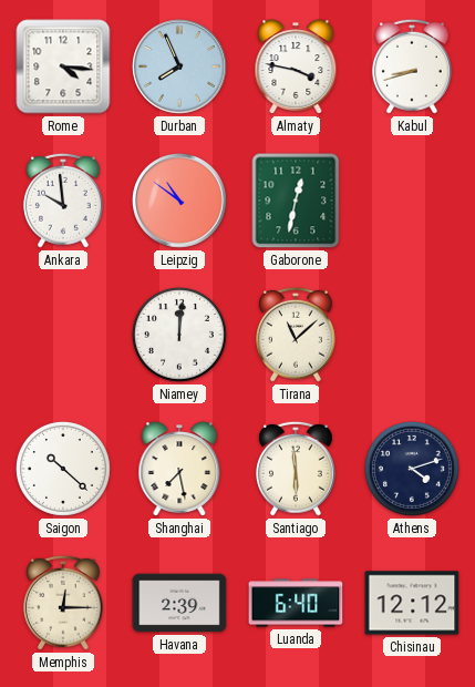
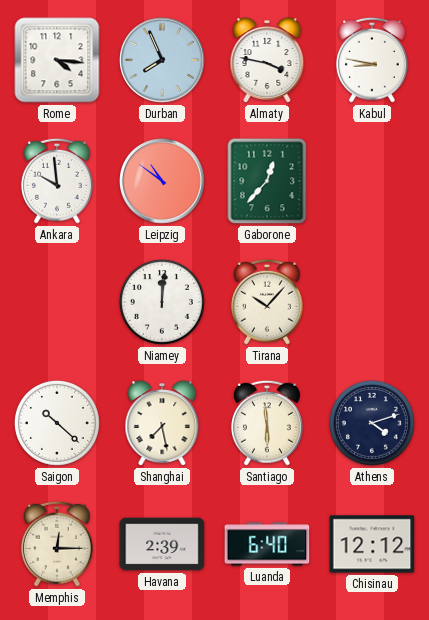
Kabul: 8:42 -> 8:47 (372, 60)
Gaborone: 12:32 -> 12:37 (267, 181)
Tirana: 11:08 -> 10:07 (267, 302)
